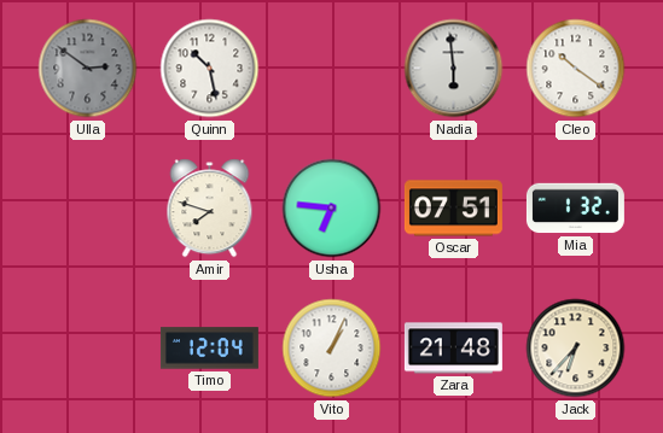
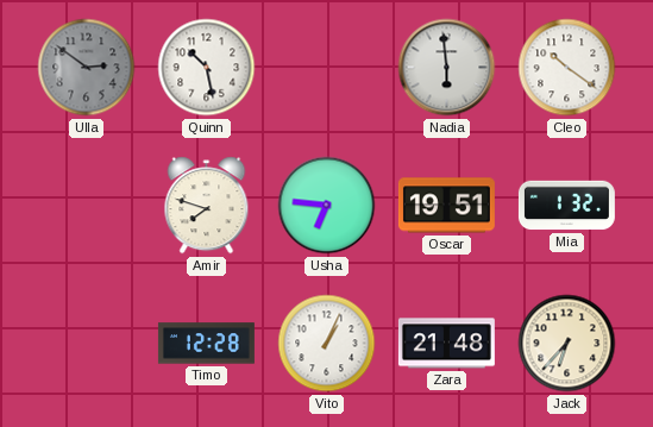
Oscar: 07:51 -> 19:51 (446, 206)
Timo: 12:04 -> 12:28 (206, 344)
